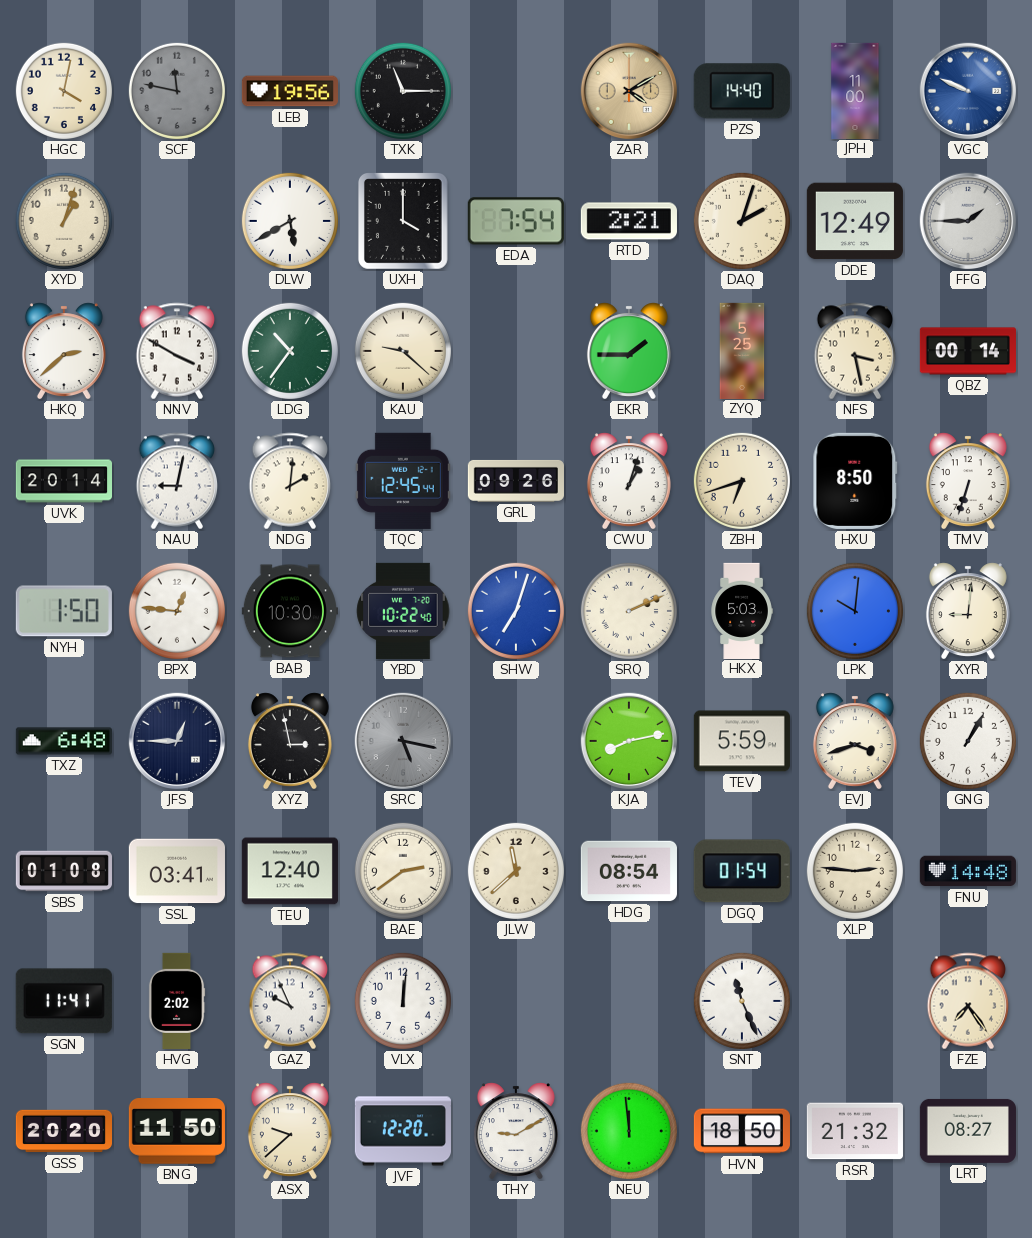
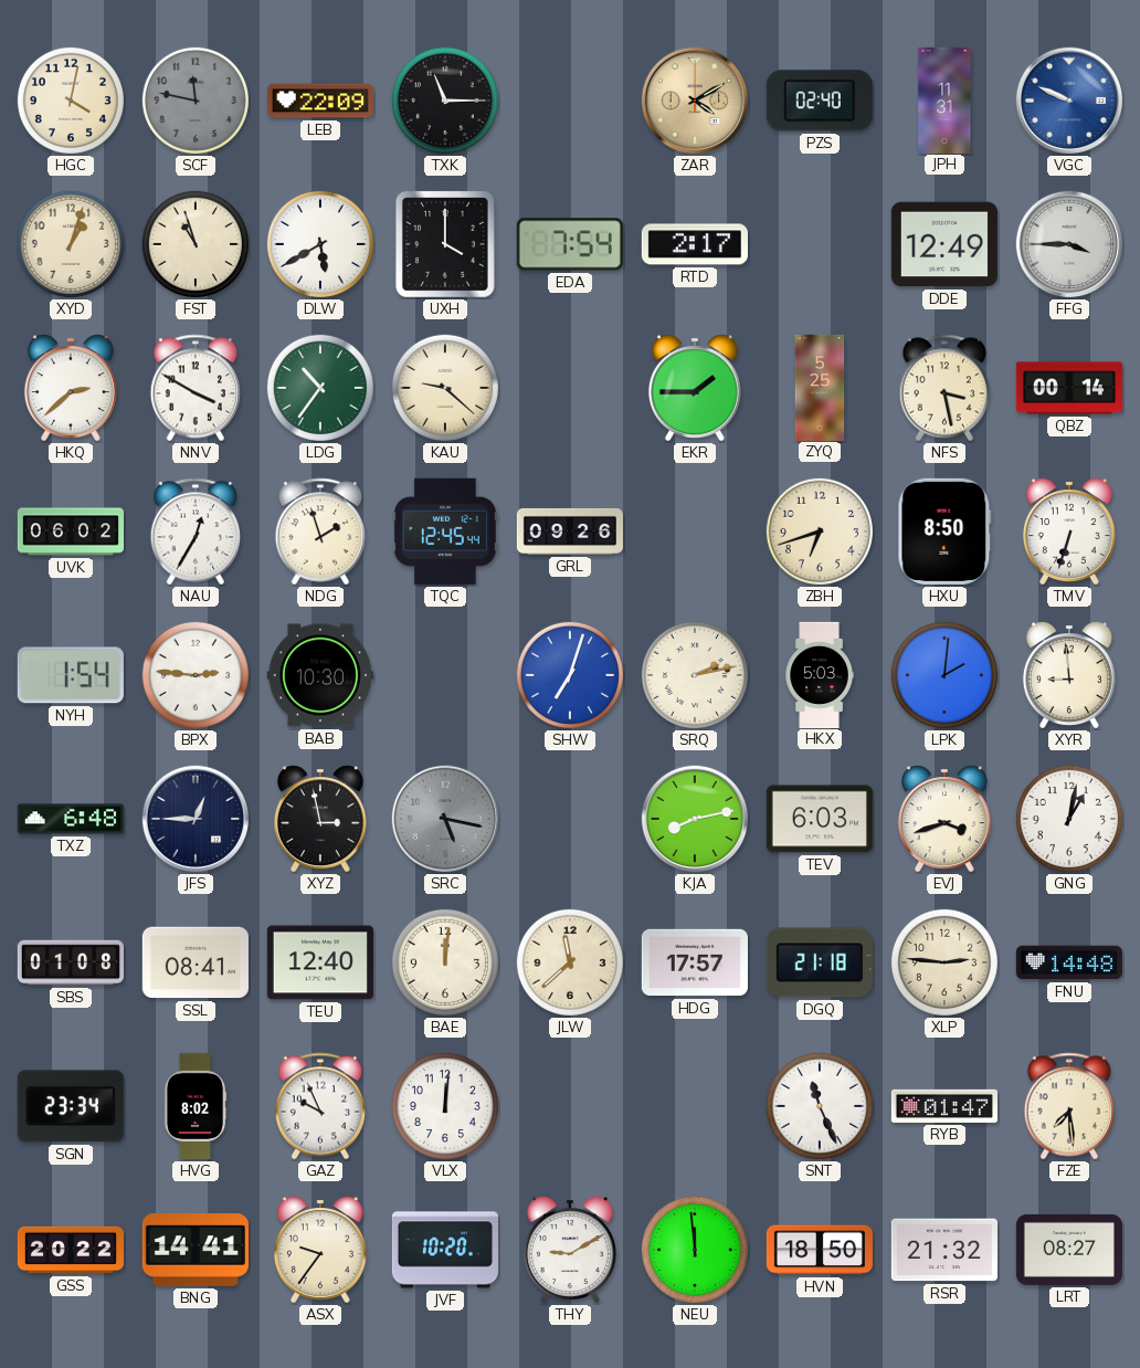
LEB: 19:56 -> 22:09 (320, 101)
PZS: 14:40 -> 02:40 (820, 101)
JPH: 11:00 -> 11:31 (944, 99)
FST: none -> 10:57 (196, 244)
RTD: 2:21 -> 2:17 (695, 244)
DAQ: 2:03 -> none (742, 221)
FFG: 1:45 -> 3:45 (1069, 244)
UVK: 20:14 -> 06:02 (70, 532)
NAU: 9:02 -> 12:35 (196, 532)
NDG: 2:01 -> 1:57 (320, 532)
CWU: 1:03 -> none (629, 481)
NYH: 1:50 -> 1:54 (71, 675)
BPX: 12:46 -> 2:46 (196, 675)
YBD: 10:22 -> none (403, 611)
SRQ: 2:11 -> 2:13 (695, 675)
LPK: 10:01 -> 2:01 (944, 675)
XYR: 9:01 -> 8:59 (1069, 675)
TEV: 5:59 -> 6:03 (820, 819)
GNG: 1:05 -> 1:02 (1069, 819)
SSL: 03:41 -> 08:41 (196, 962)
BAE: 2:39 -> 12:01 (445, 962)
HDG: 08:54 -> 17:57 (695, 962)
DGQ: 01:54 -> 21:18 (820, 962)
SGN: 11:41 -> 23:34 (71, 1106)
HVG: 2:02 -> 8:02 (196, 1106)
RYB: none -> 01:47 (944, 1106)
FZE: 7:24 -> 7:29 (1069, 1106)
GSS: 20:20 -> 20:22 (70, 1250)
BNG: 11:50 -> 14:41 (196, 1250)
ASX: 9:38 -> 9:36 (320, 1250)
JVF: 12:20 -> 10:20 (445, 1250)
